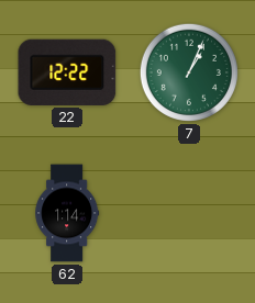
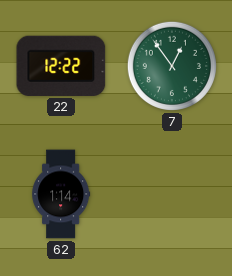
7: 1:04 -> 12:54 (172, 66)
